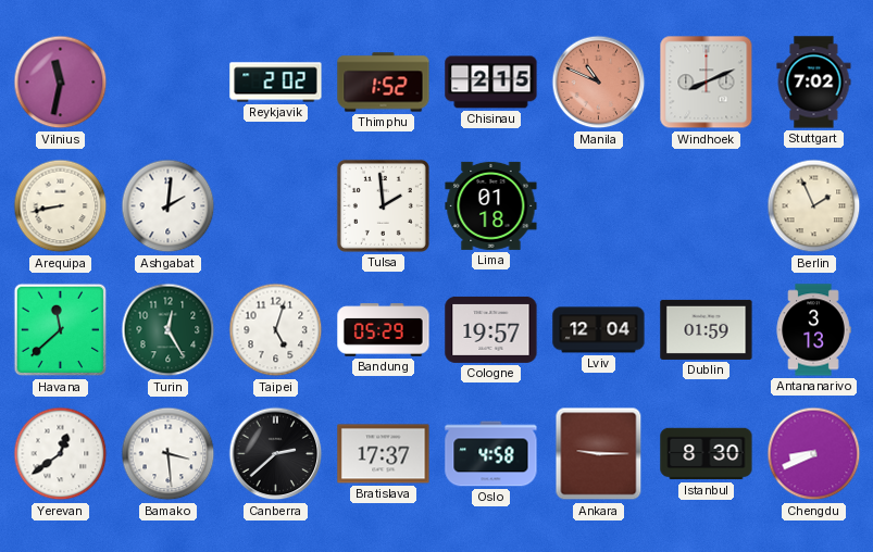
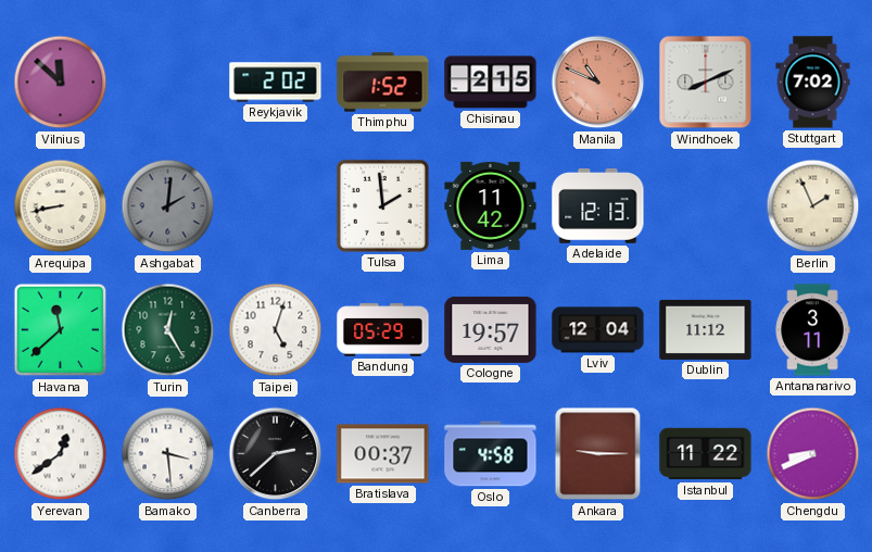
Vilnius: 11:32 -> 11:52 (61, 83)
Ashgabat dial: white -> grey (168, 206)
Lima: 01:18 -> 11:42 (491, 205)
Adelaide: none -> 12:13 (598, 206)
Dublin: 01:59 -> 11:12 (706, 329)
Antananarivo: 3:13 -> 3:11 (812, 330)
Bratislava: 17:37 -> 00:37 (383, 454)
Istanbul: 8:30 -> 11:22 (706, 454)
